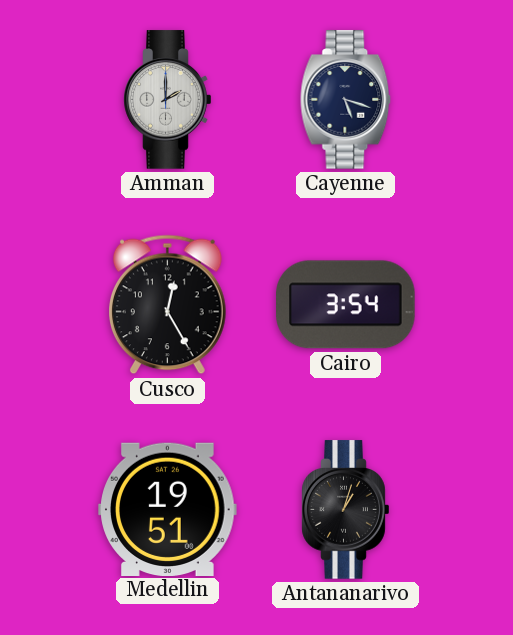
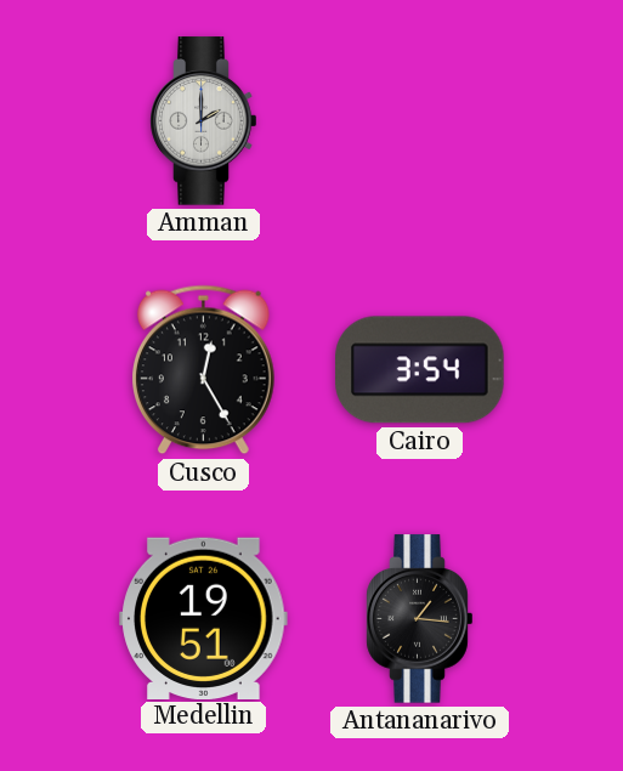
Cayenne: 5:18 -> none (346, 100)
Antananarivo: 1:03 -> 1:16 (420, 619)
